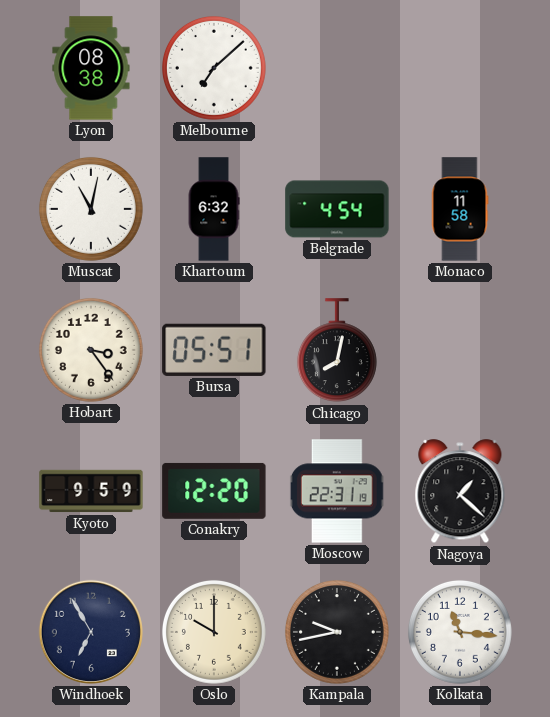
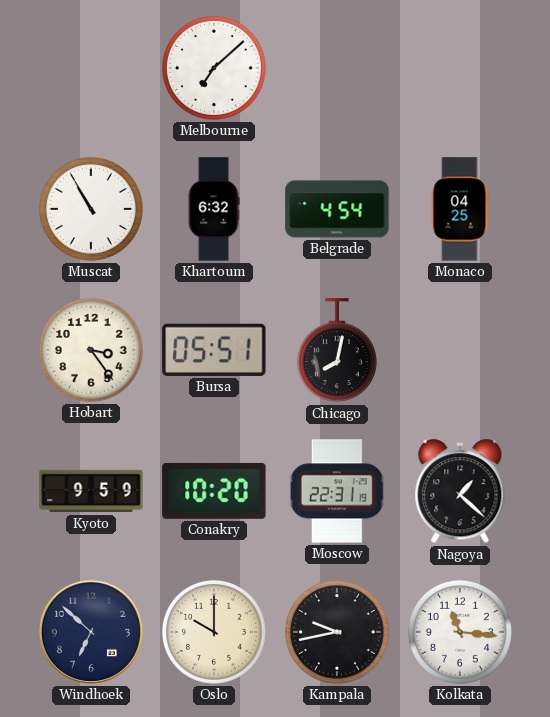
Lyon: 08:38 -> none (91, 68)
Muscat: 11:02 -> 10:55 (91, 209)
Monaco: 11:58 -> 04:25 (460, 209)
Conakry: 12:20 -> 10:20 (214, 491)
Windhoek: 6:55 -> 6:52 (91, 632)
